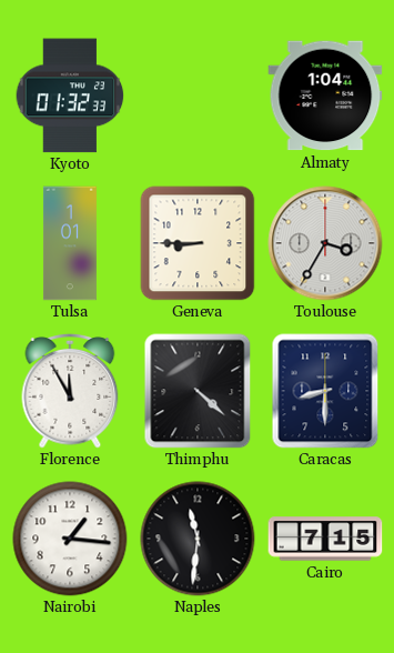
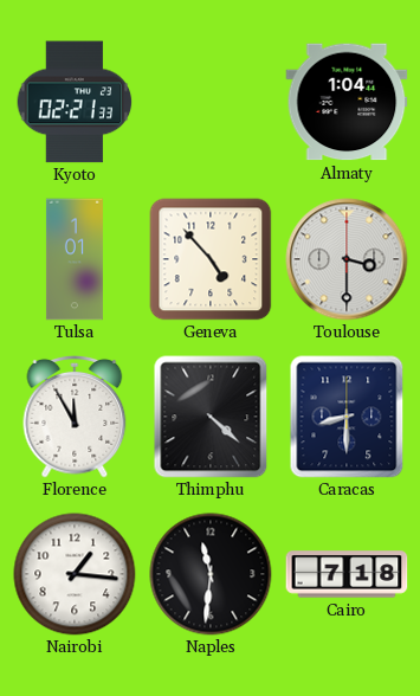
Kyoto: 01:32 -> 02:21 (75, 102)
Geneva: 8:45 -> 4:53 (211, 259)
Toulouse: 3:35 -> 3:30 (347, 259)
Cairo: 7:15 -> 7:18 (347, 574)
